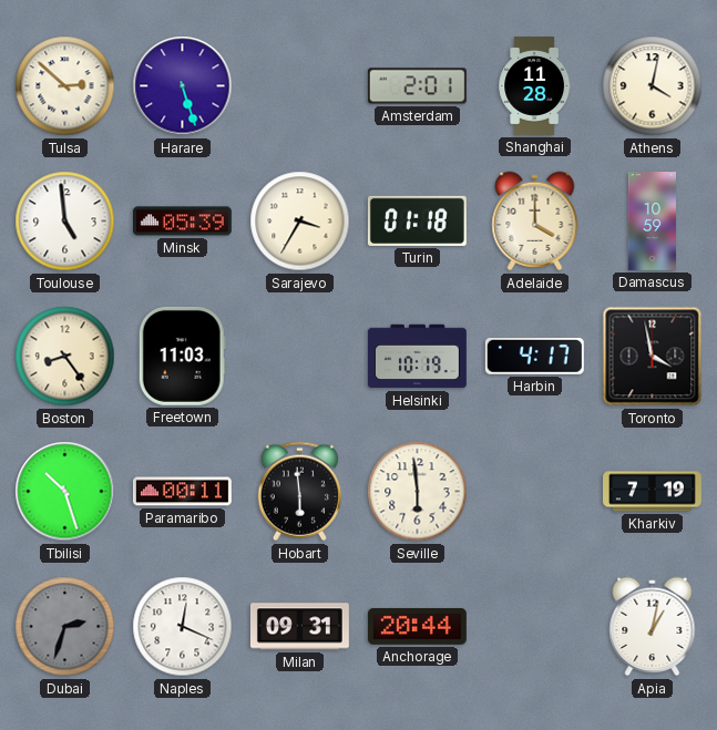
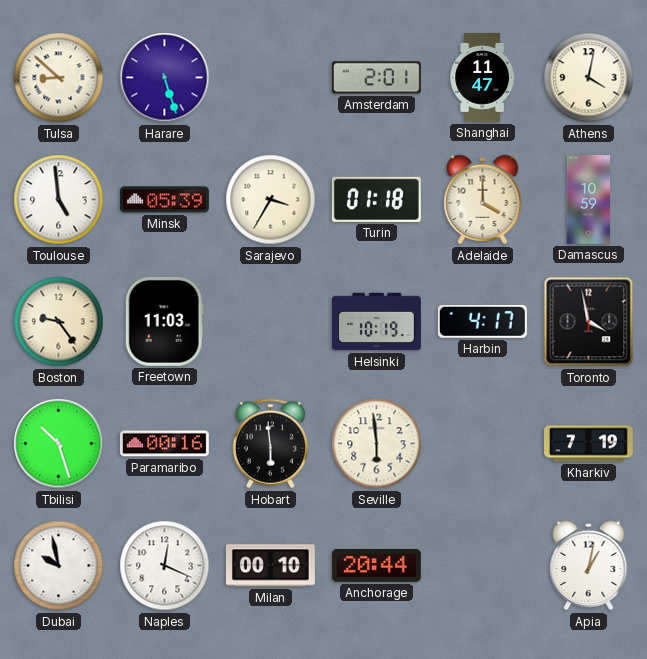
Tulsa: 2:52 -> 8:52 (59, 78)
Shanghai: 11:28 -> 11:47 (482, 78)
Boston: 8:24 -> 9:24 (59, 322)
Paramaribo: 00:11 -> 00:16 (164, 444)
Dubai: 2:33 -> 9:58 (59, 566)
Dubai dial: grey -> white (59, 566)
Milan: 09:31 -> 00:10 (270, 566)
